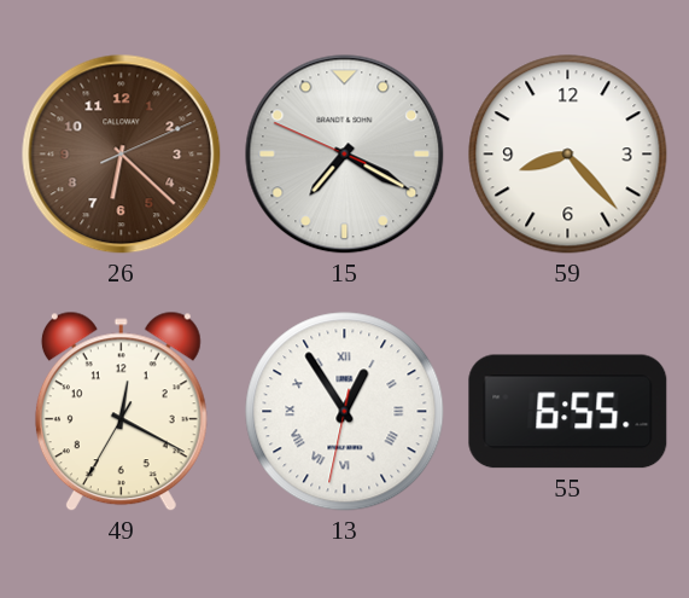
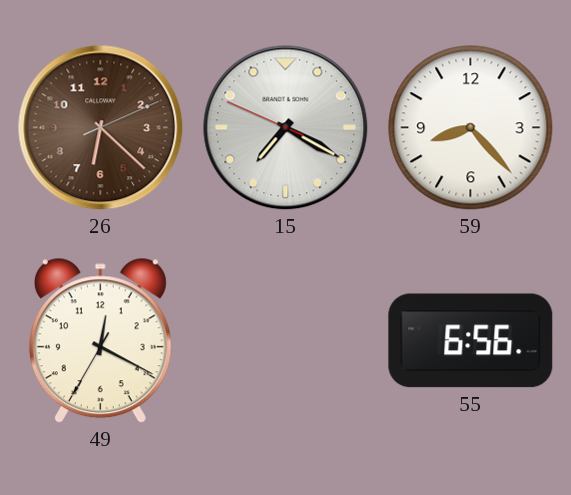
13: 12:54 -> none (345, 412)
55: 6:55 -> 6:56 (471, 341)
